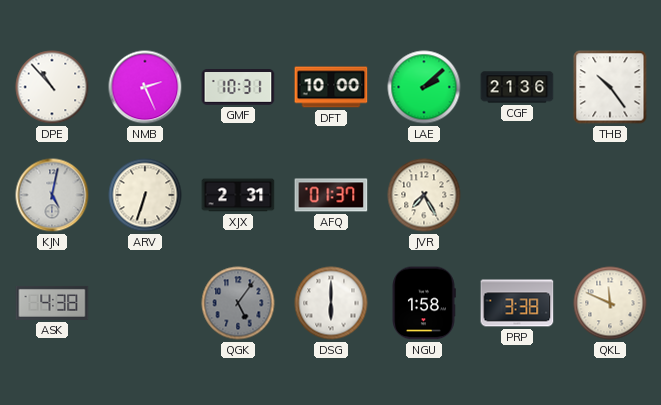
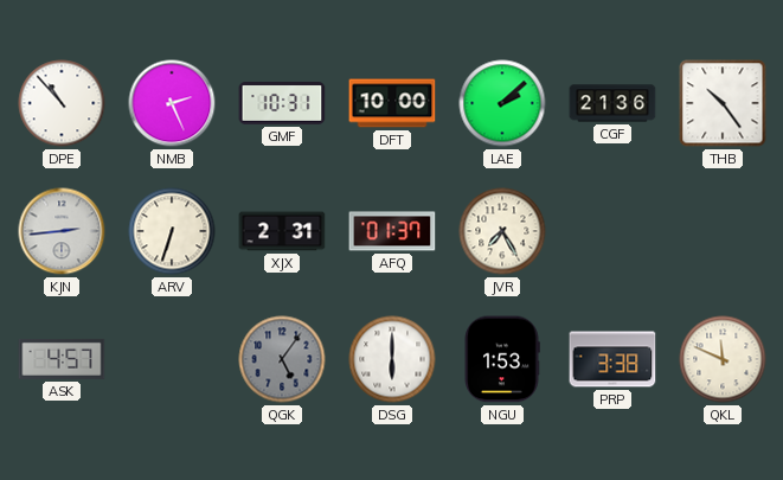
KJN: 5:02 -> 2:44 (62, 231)
ASK: 4:38 -> 4:57 (62, 359)
NGU: 1:58 -> 1:53 (502, 359)
